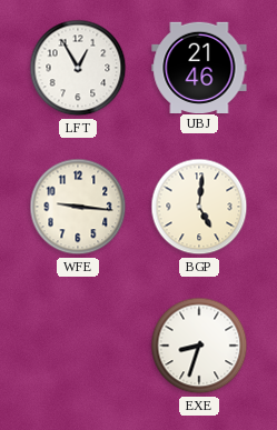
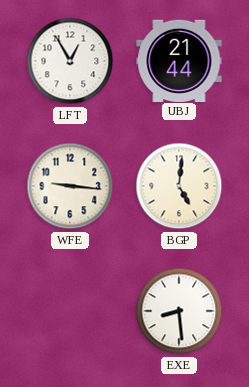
UBJ: 21:46 -> 21:44 (179, 60)
EXE: 8:33 -> 8:29 (179, 311)
